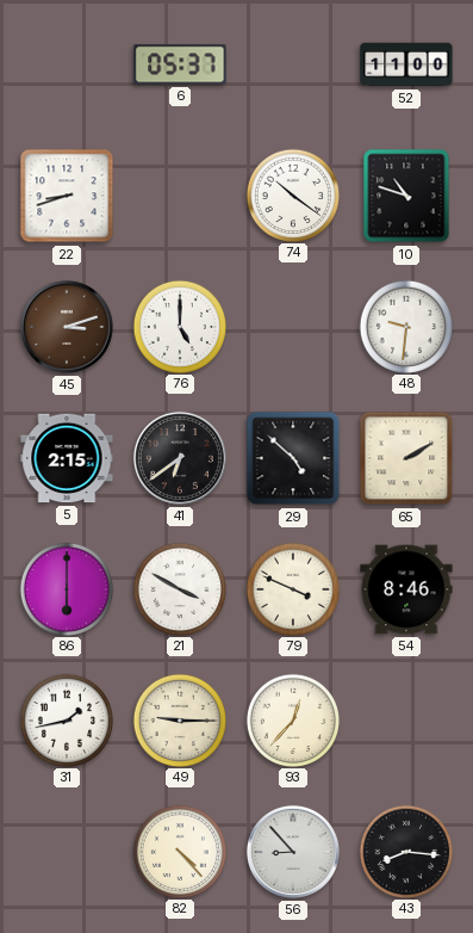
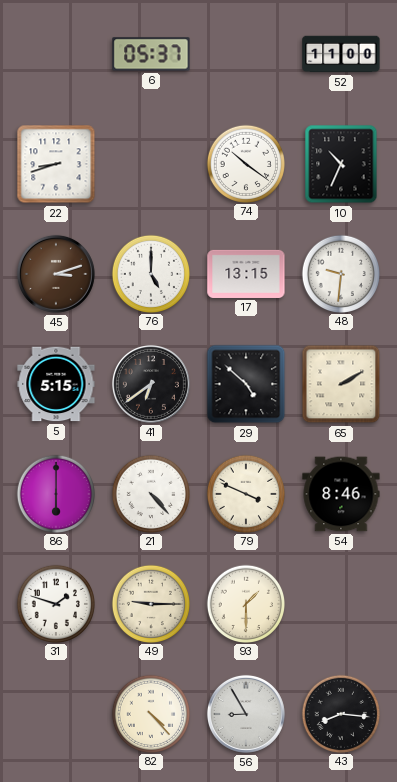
10: 10:48 -> 10:34 (341, 164)
17: none -> 13:15 (246, 274)
5: 2:15 -> 5:15 (56, 384)
21: 3:50 -> 4:23 (150, 493)
31: 1:43 -> 1:48 (55, 603)
93: 12:37 -> 1:30 (245, 603)
56: 8:53 -> 8:55 (246, 714)
